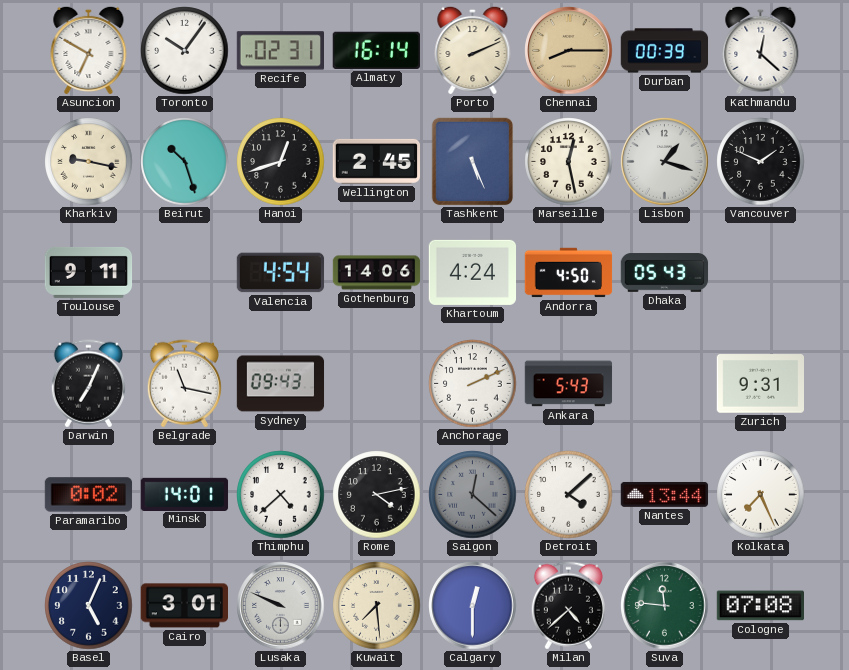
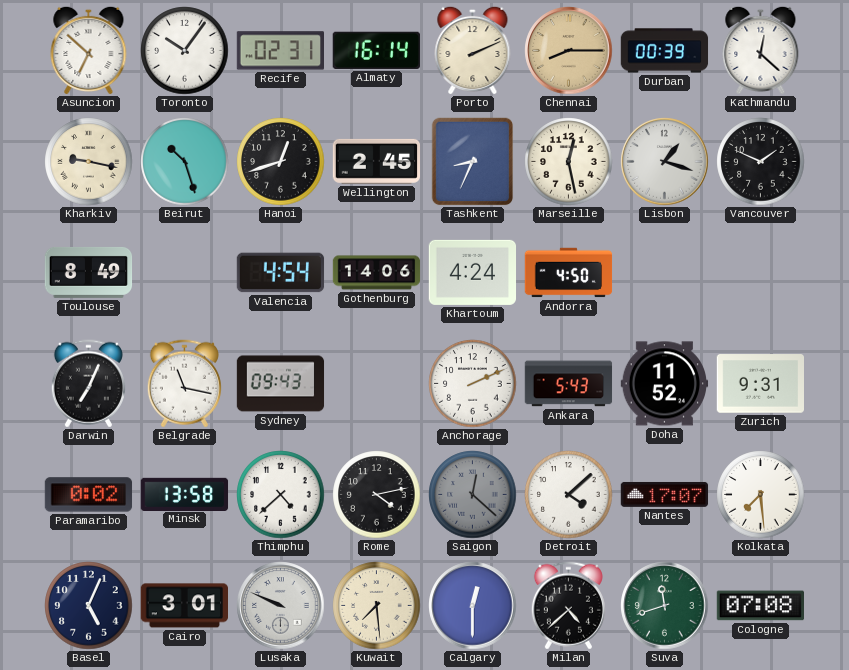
Asuncion: 6:50 -> 6:52 (89, 50)
Tashkent: 5:26 -> 8:34 (473, 162)
Toulouse: 9:11 -> 8:49 (89, 272)
Dhaka: 05:43 -> none (665, 273)
Doha: none -> 11:52 (665, 384)
Minsk: 14:01 -> 13:58 (185, 494)
Nantes: 13:44 -> 17:07 (665, 494)
Kolkata: 7:26 -> 7:29 (761, 495)
Suva: 11:46 -> 11:42 (665, 606)
